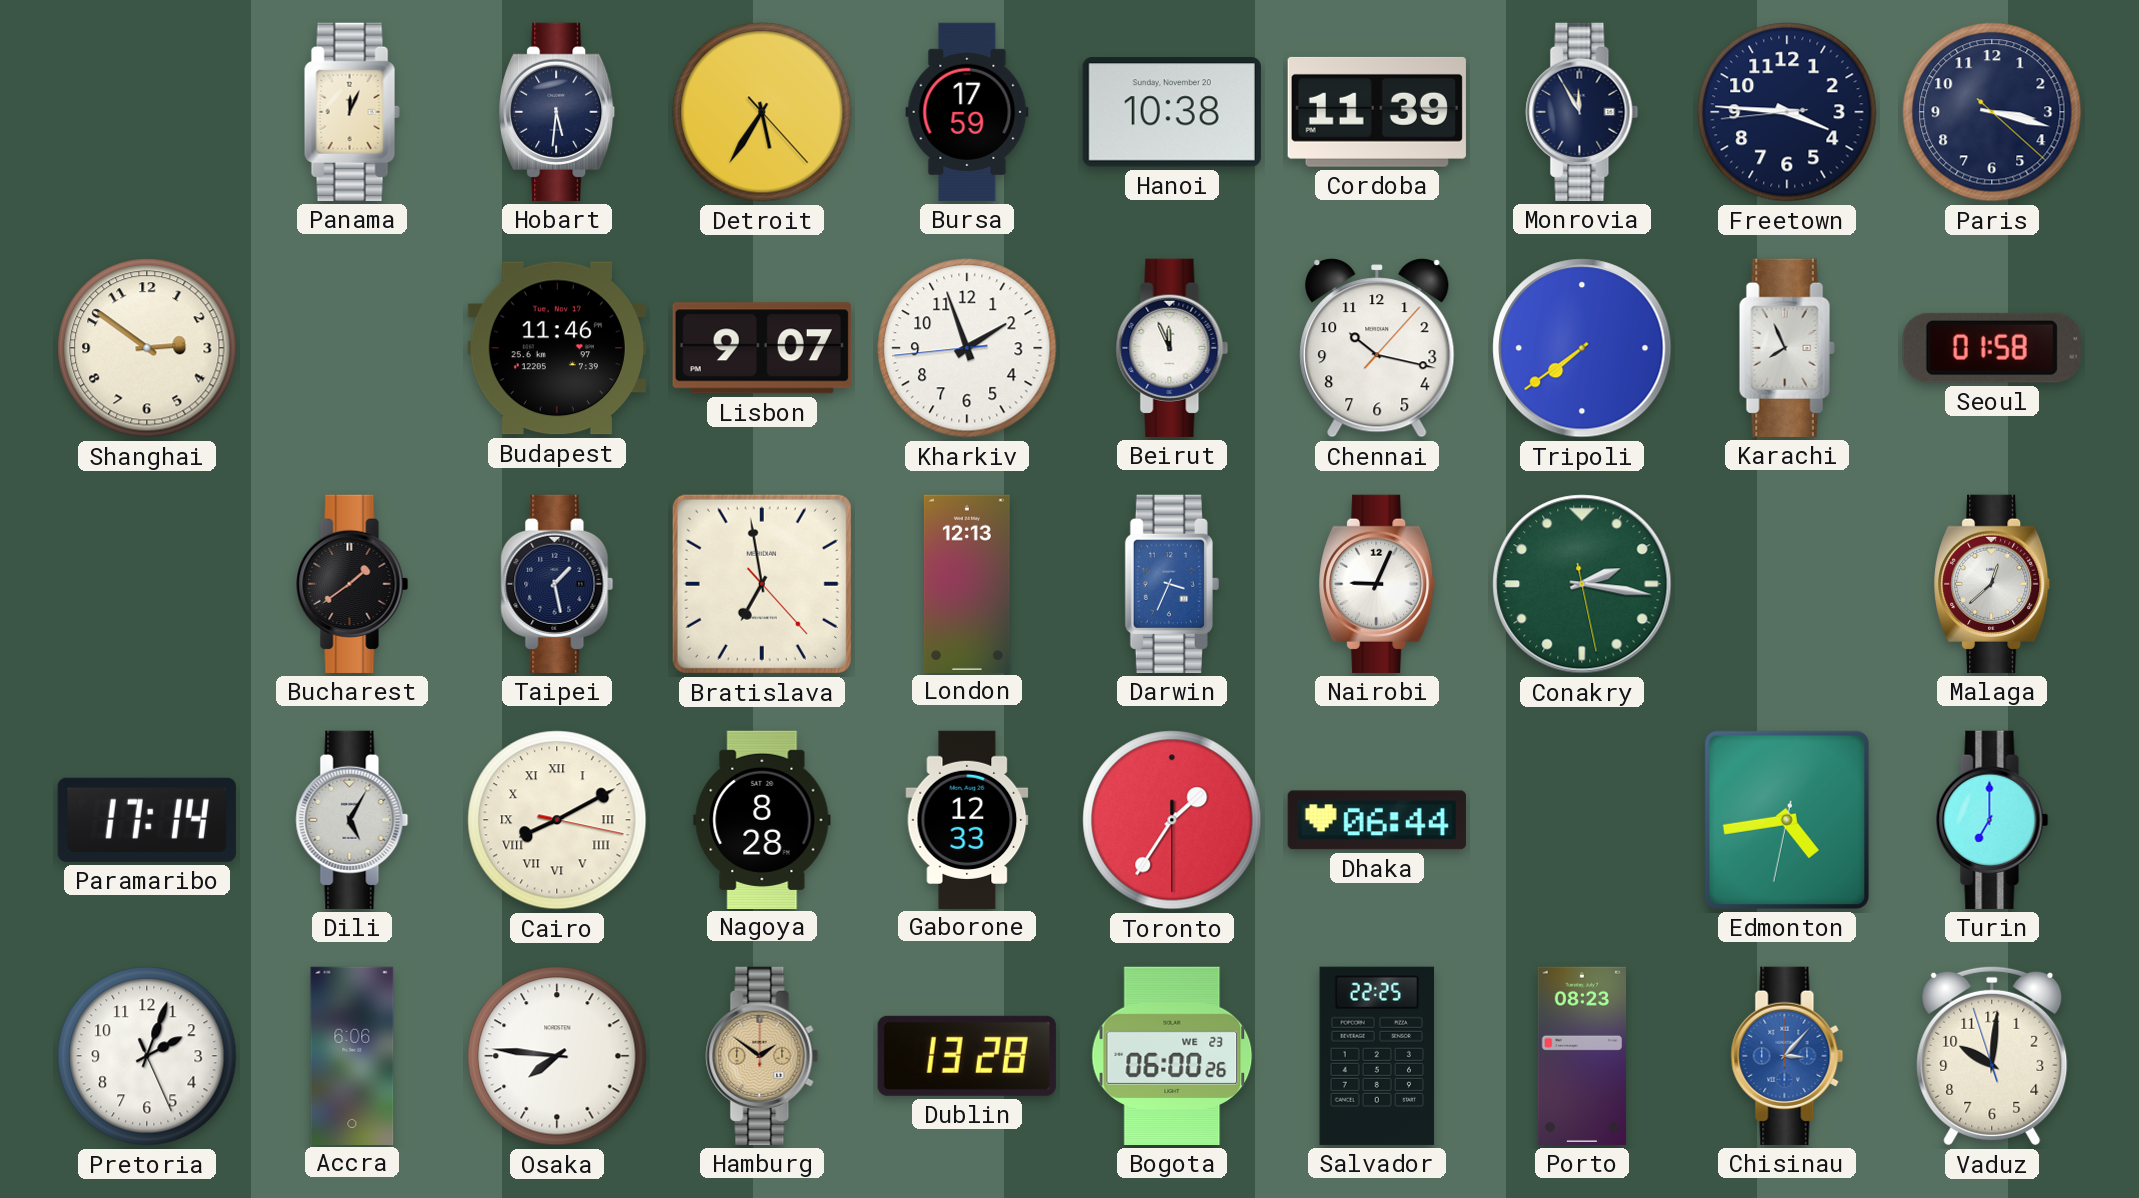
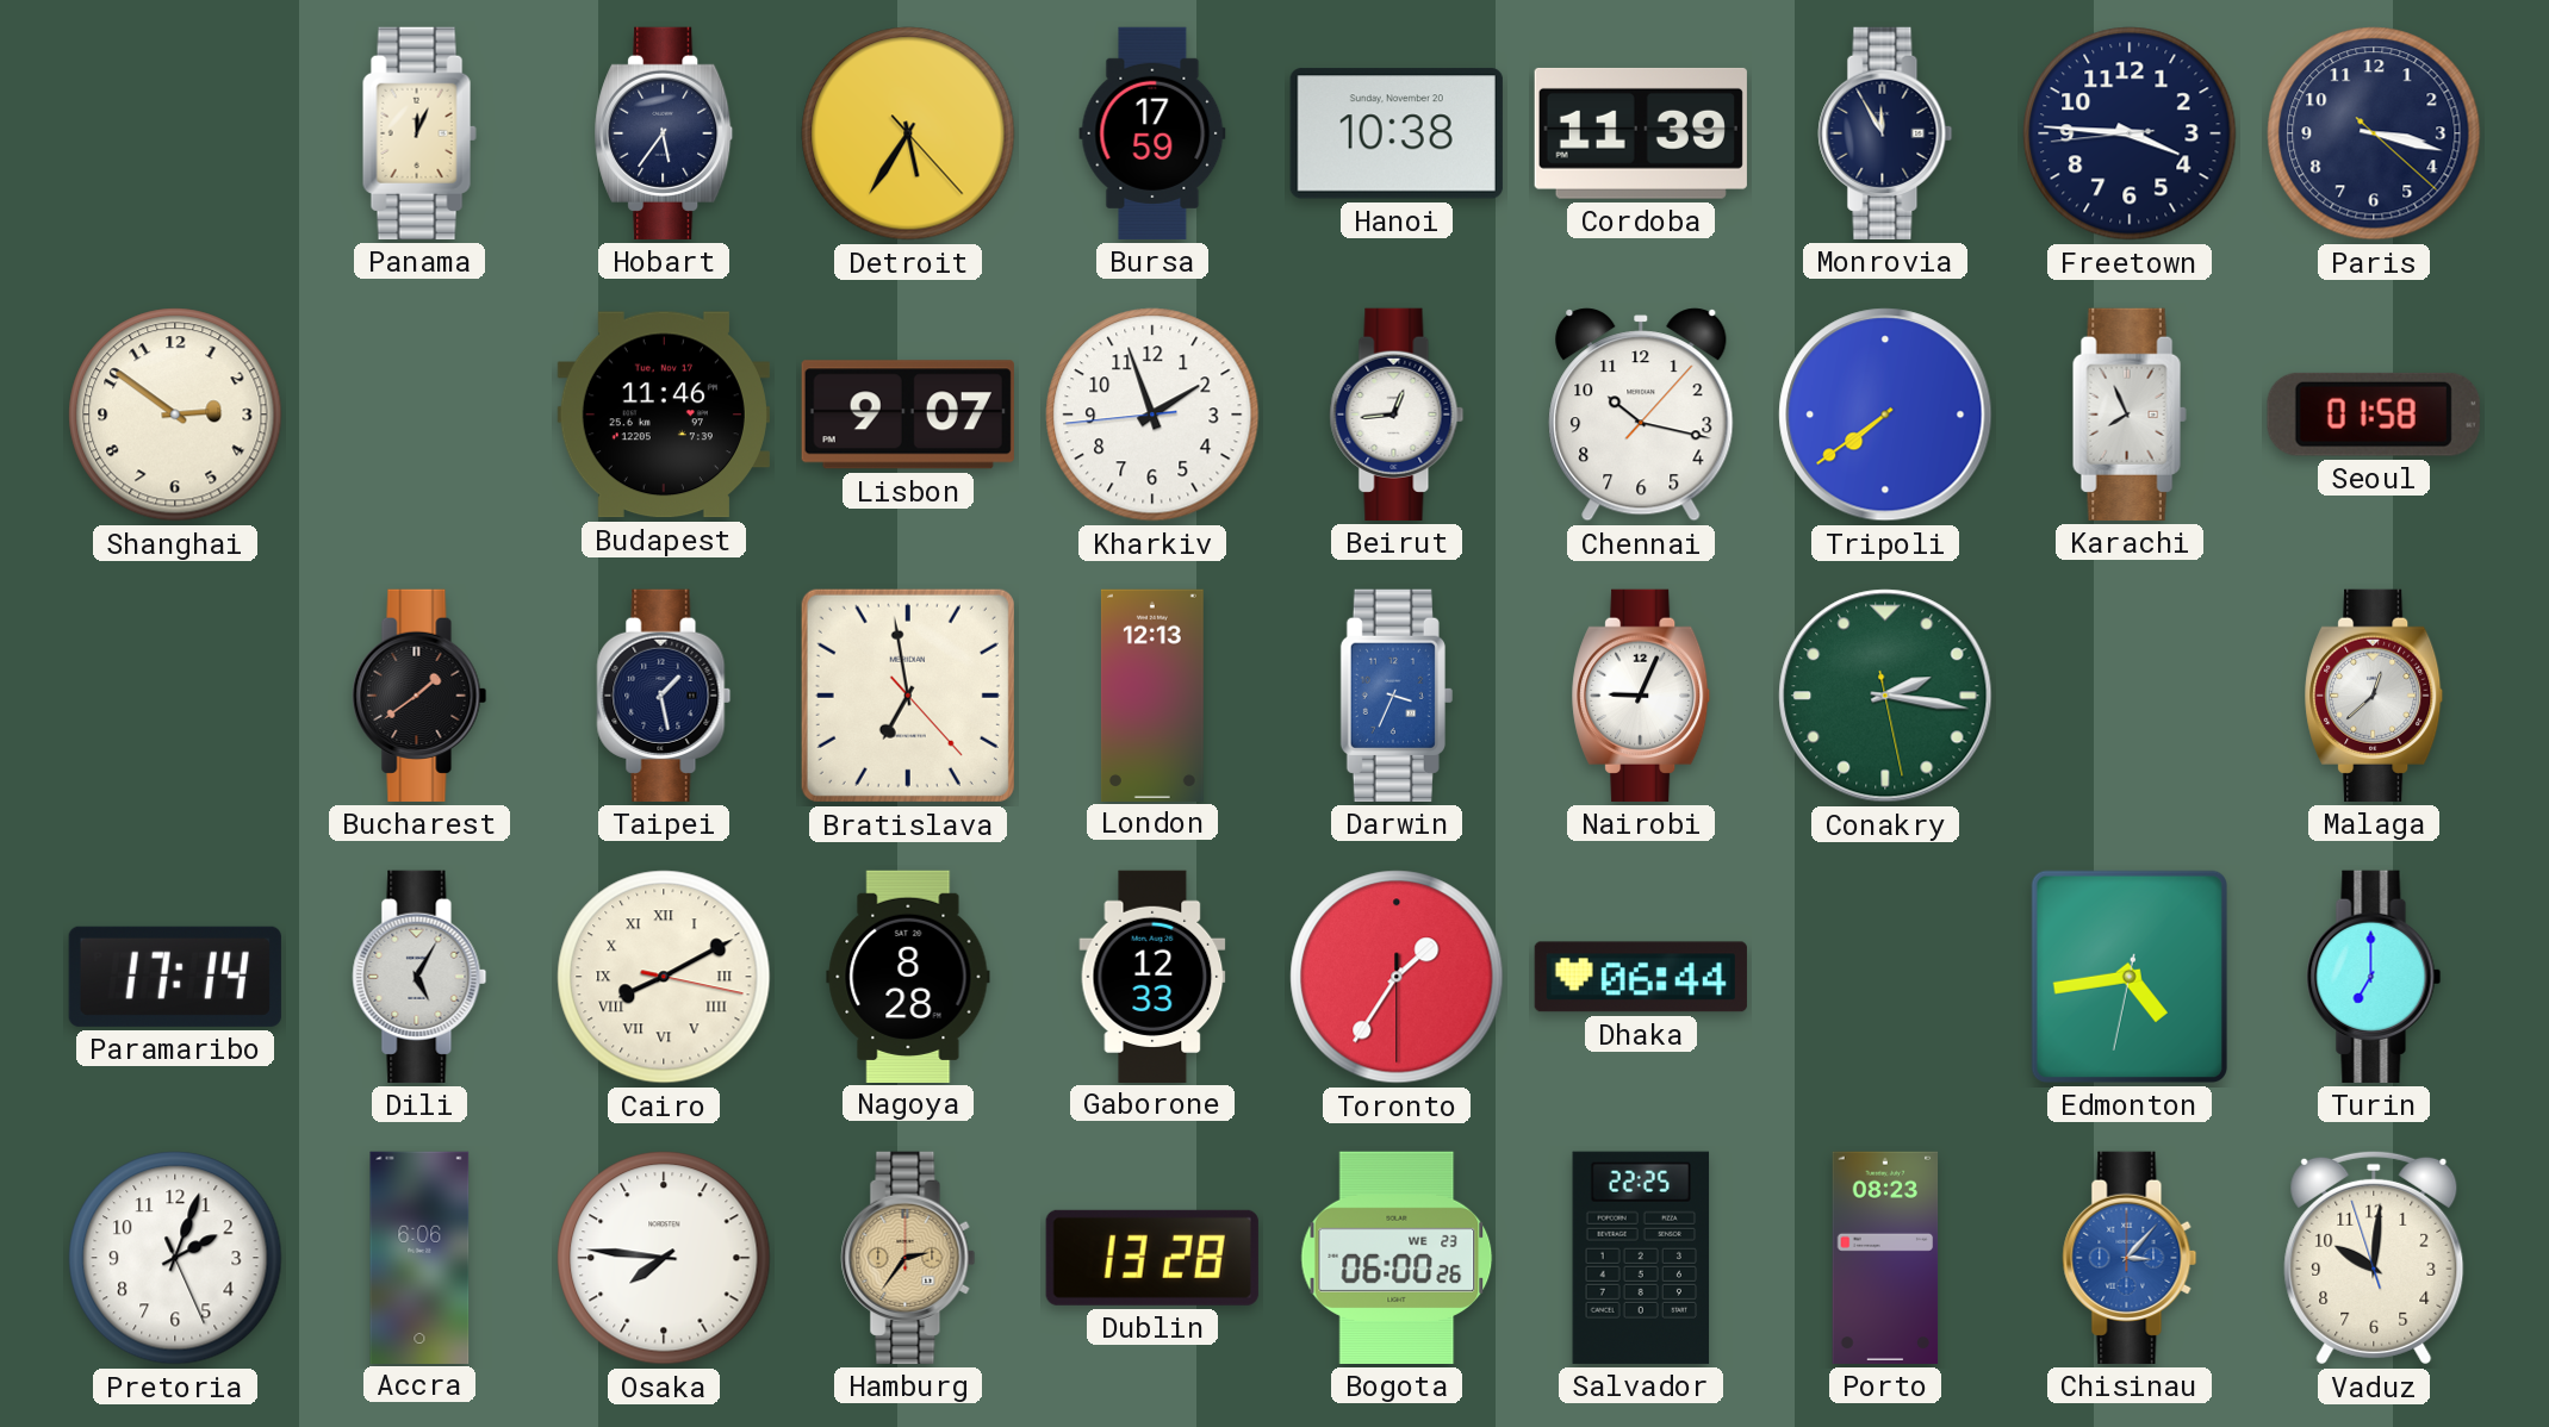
Hobart: 5:31 -> 5:36 (664, 133)
Beirut: 11:56 -> 12:44 (1397, 415)
Hamburg: 1:51 -> 2:36 (908, 1258)
